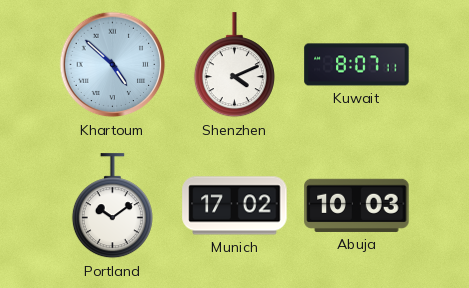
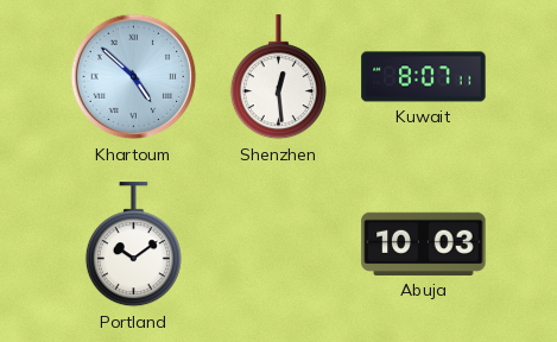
Shenzhen: 4:11 -> 12:29 (278, 77)
Munich: 17:02 -> none (235, 206)
